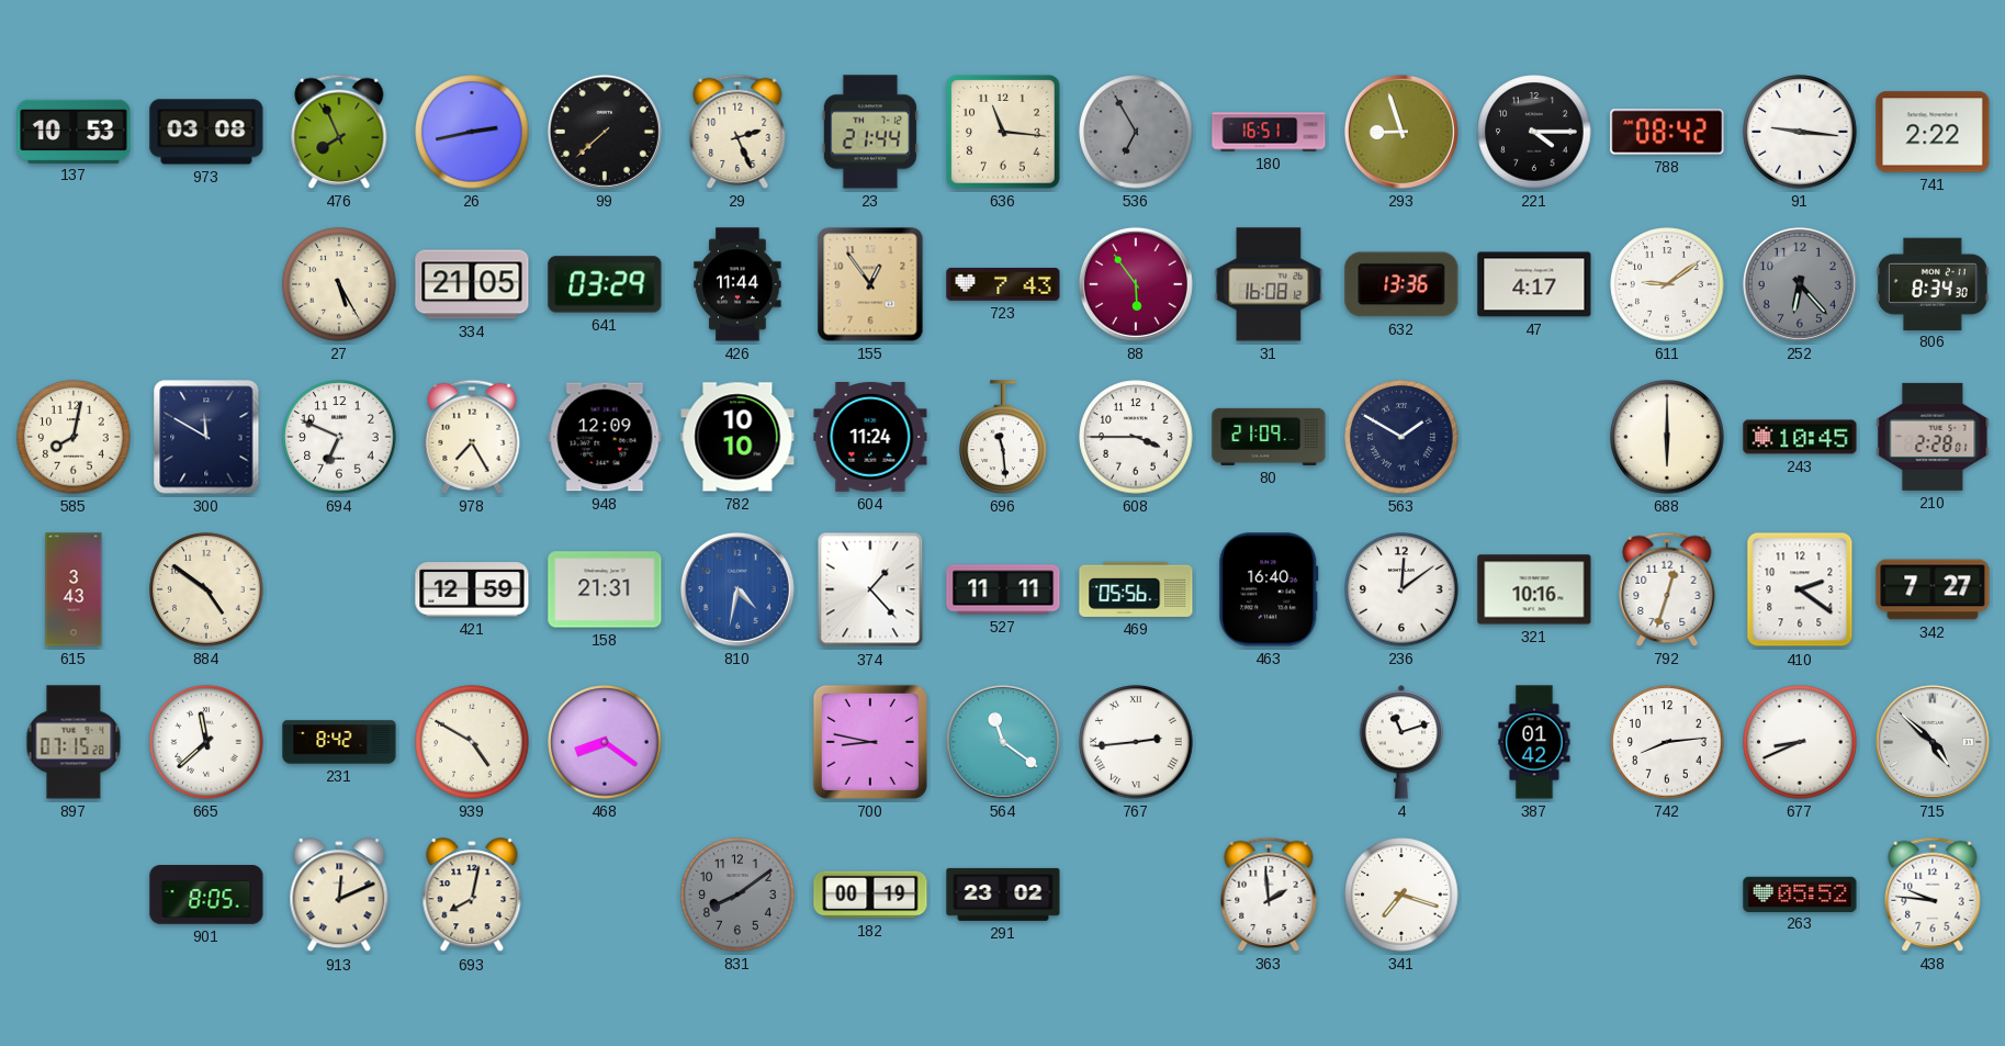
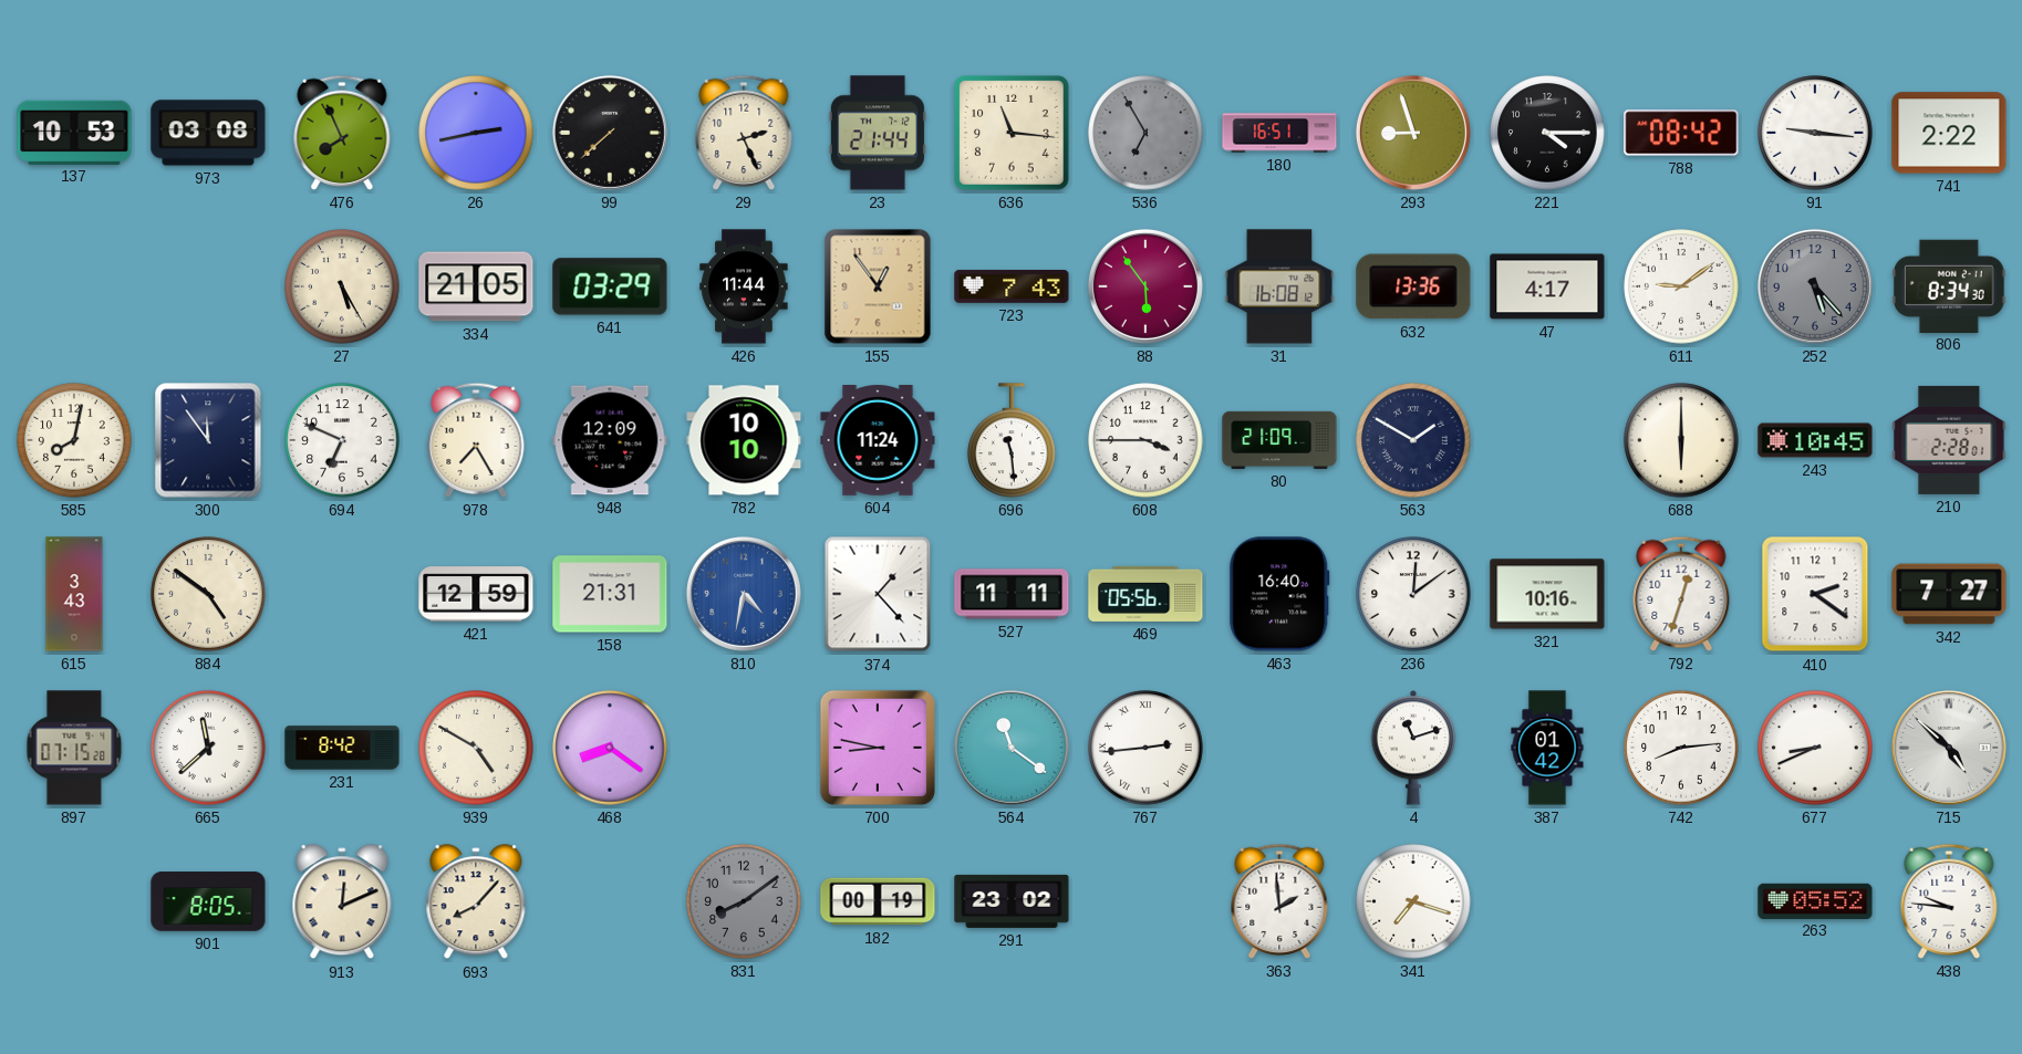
252: 6:23 -> 5:23 (1815, 286)
300: 11:50 -> 11:54 (208, 440)
693: 8:02 -> 8:07 (476, 902)
